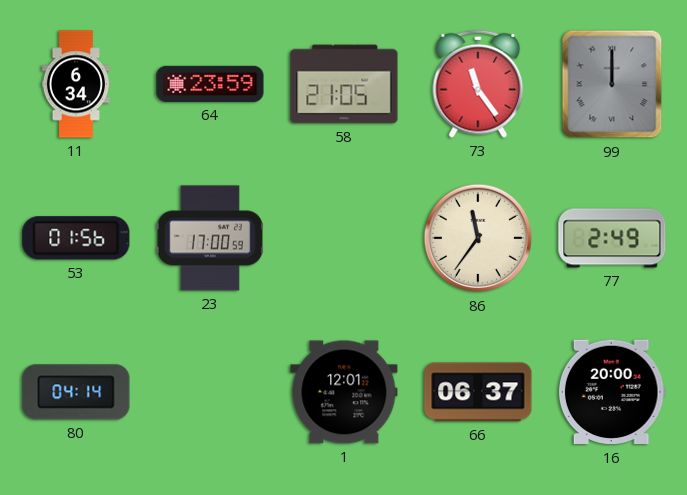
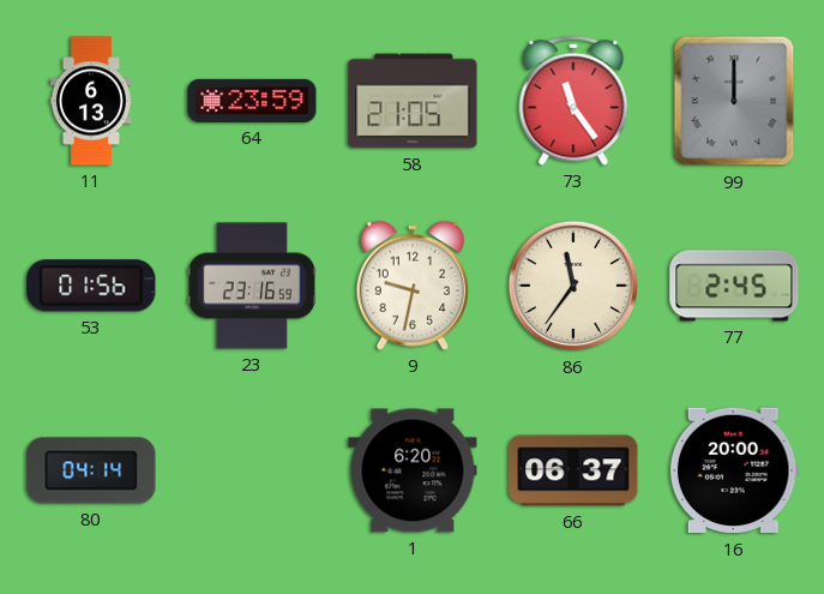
11: 6:34 -> 6:13 (91, 101)
23: 17:00 -> 23:16 (252, 286)
9: none -> 9:32 (411, 286)
77: 2:49 -> 2:45 (734, 286)
1: 12:01 -> 6:20 (413, 470)
